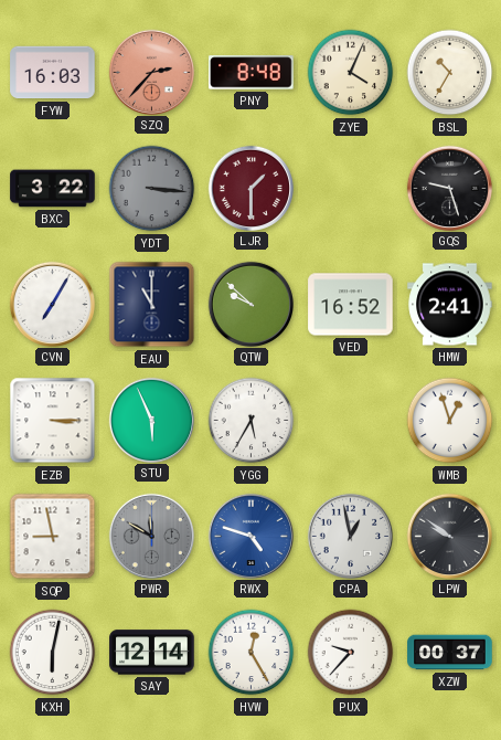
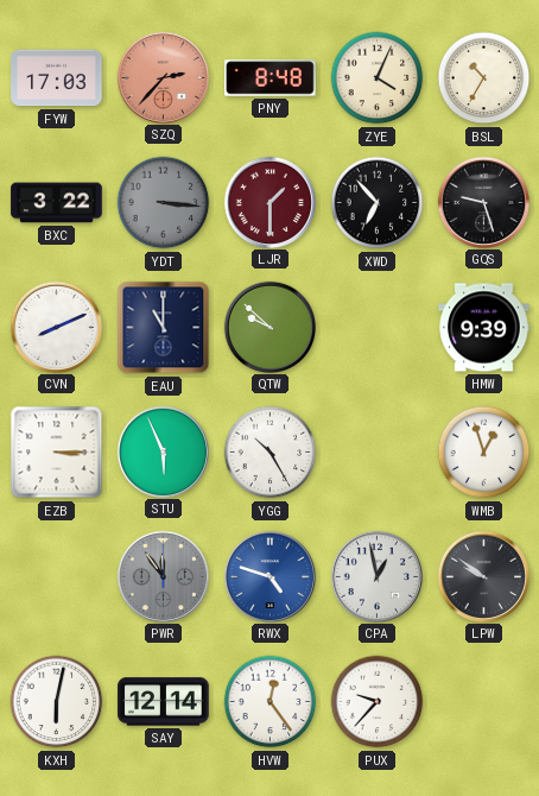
FYW: 16:03 -> 17:03 (57, 78)
XWD: none -> 6:53 (378, 203)
CVN: 7:05 -> 8:11 (56, 327)
VED: 16:52 -> none (351, 305)
HMW: 2:41 -> 9:39 (484, 328)
YGG: 5:35 -> 10:25 (271, 453)
SQP: 8:58 -> none (53, 537)
PWR: 11:50 -> 11:54 (163, 576)
HVW: 12:25 -> 12:24 (271, 702)
XZW: 00:37 -> none (450, 653)
